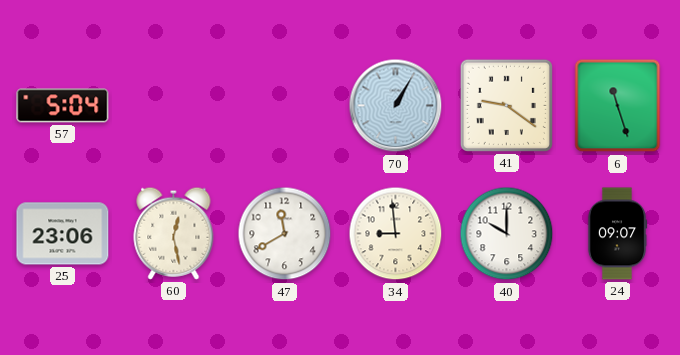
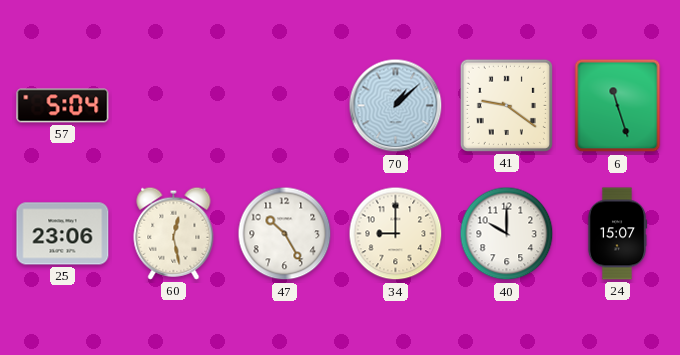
70: 1:05 -> 1:08 (396, 106)
47: 11:40 -> 10:25 (285, 234)
34: 8:59 -> 9:00 (396, 234)
24: 09:07 -> 15:07 (617, 234)
